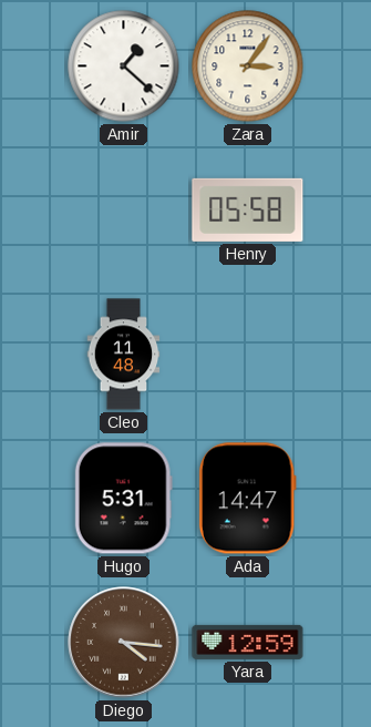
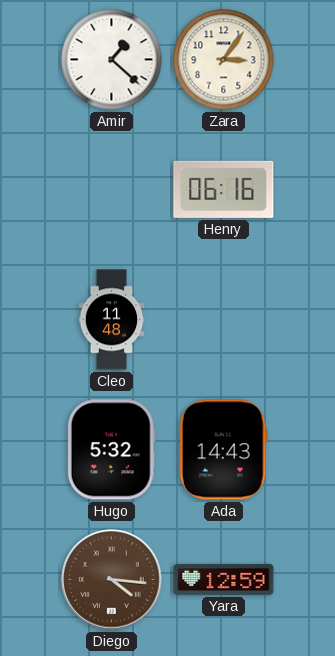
Henry: 05:58 -> 06:16 (224, 189)
Hugo: 5:31 -> 5:32 (111, 450)
Ada: 14:47 -> 14:43 (223, 450)
